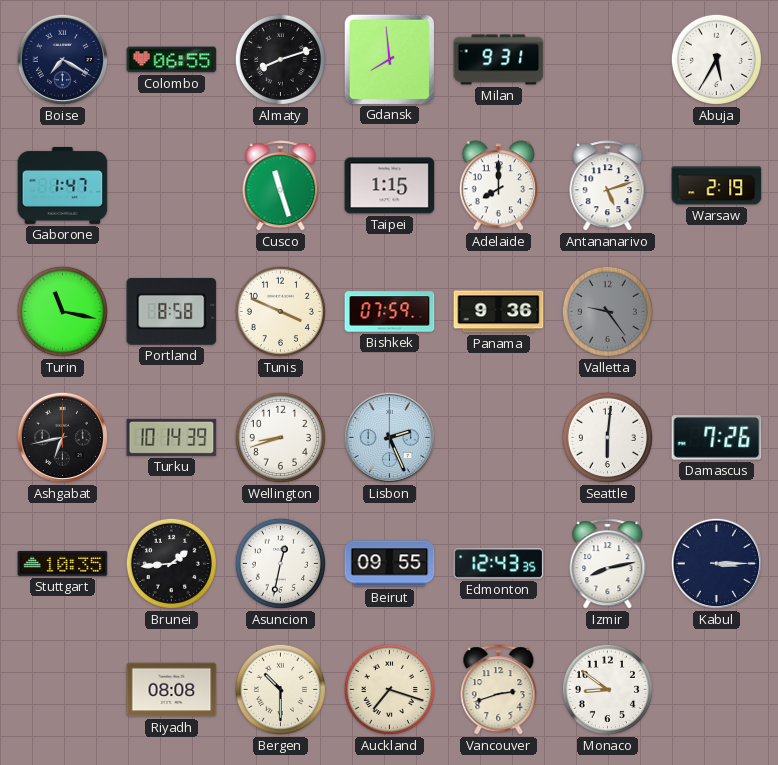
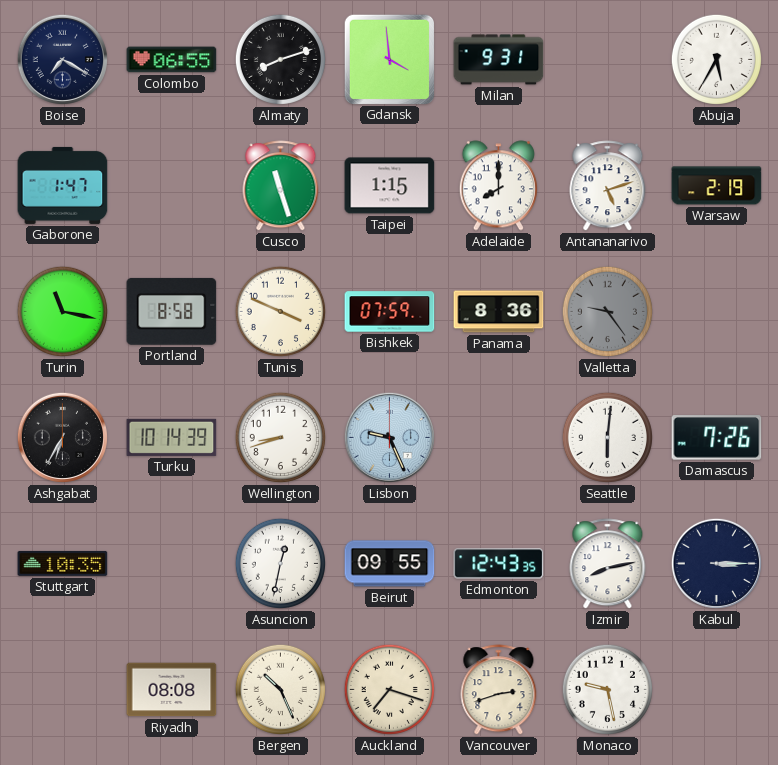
Gdansk: 7:59 -> 3:59 (389, 59)
Panama: 9:36 -> 8:36 (499, 312)
Ashgabat: 6:43 -> 6:35 (62, 437)
Lisbon: 2:26 -> 9:26 (389, 437)
Brunei: 1:44 -> none (171, 563)
Bergen: 10:30 -> 10:26 (280, 689)
Monaco: 8:51 -> 9:28 (607, 689)
